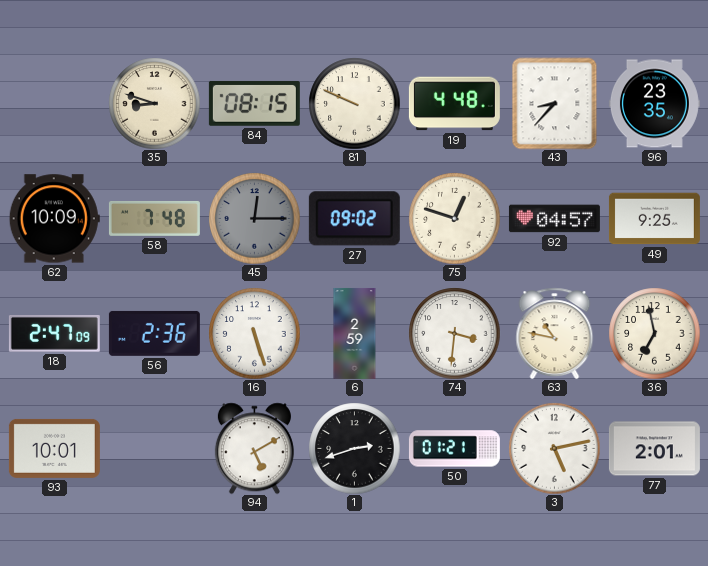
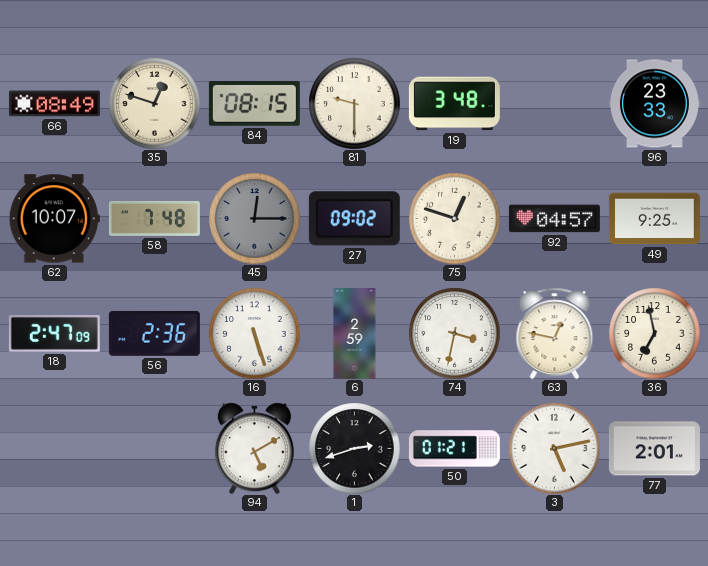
66: none -> 08:49 (54, 104)
35: 8:48 -> 12:48 (154, 103)
81: 9:49 -> 9:30 (354, 103)
19: 4:48 -> 3:48 (454, 104)
43: 8:37 -> none (555, 103)
96: 23:35 -> 23:33 (654, 104)
62: 10:09 -> 10:07 (54, 219)
74: 3:31 -> 3:32 (454, 333)
63: 10:47 -> 12:47 (555, 333)
93: 10:01 -> none (54, 448)
